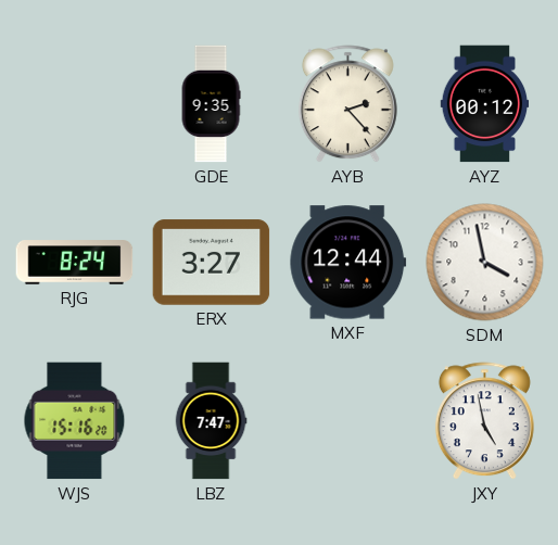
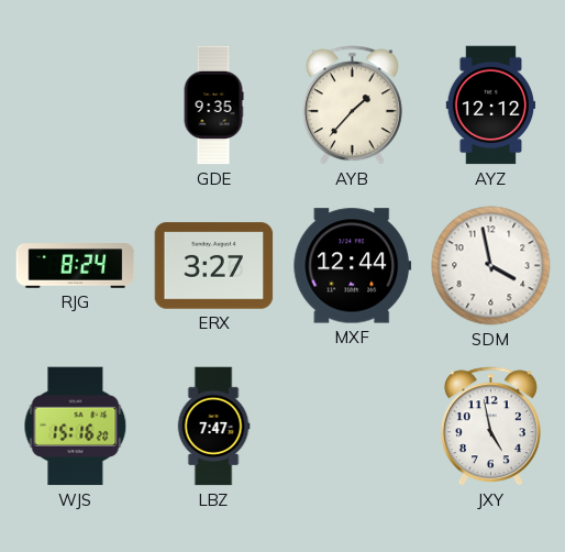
AYB: 2:23 -> 1:37 (352, 106)
AYZ: 00:12 -> 12:12 (491, 106)
